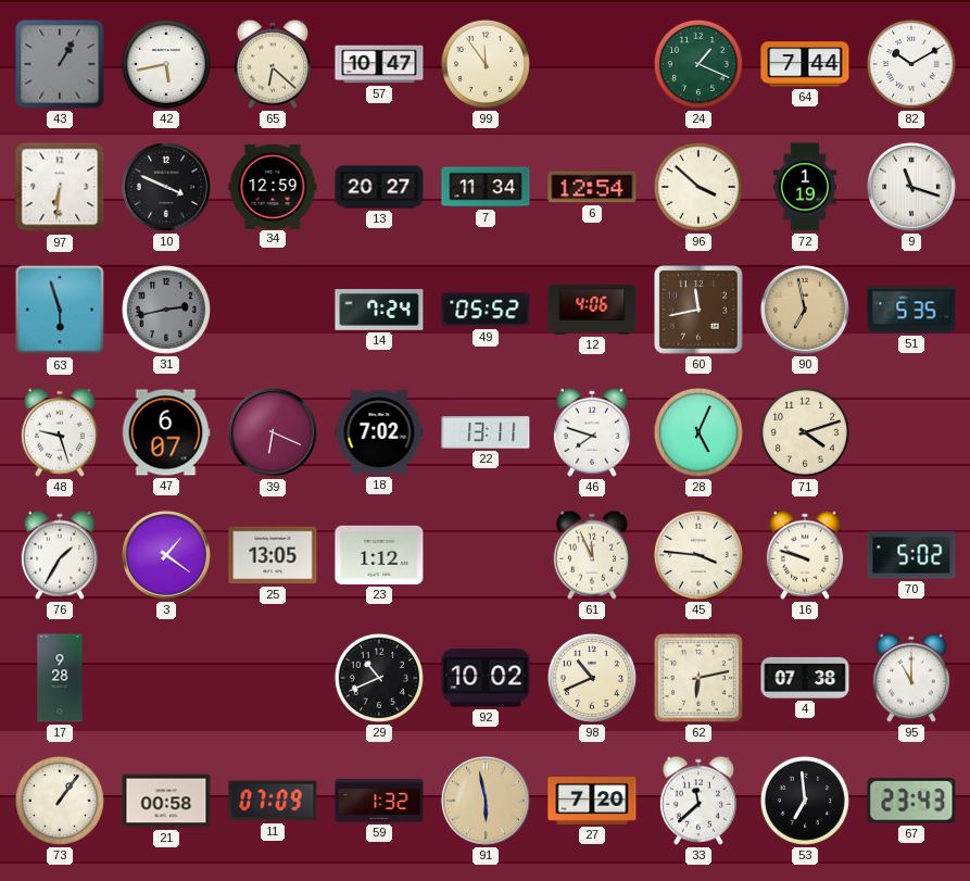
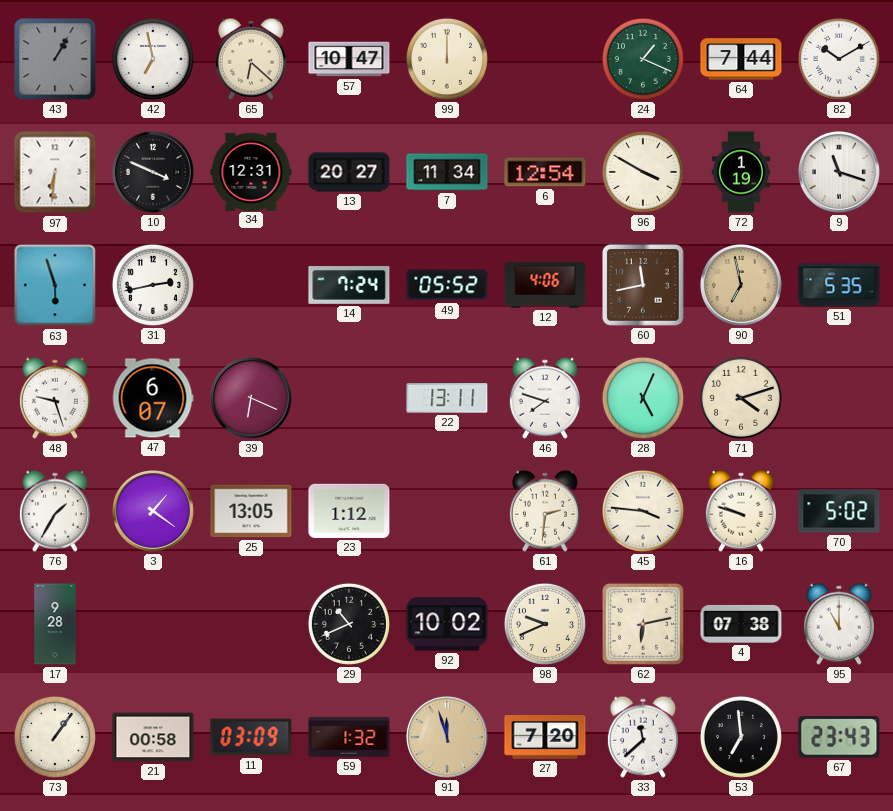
42: 5:43 -> 6:58 (153, 59)
99: 11:54 -> 12:00 (447, 59)
34: 12:59 -> 12:31 (251, 171)
96: 3:52 -> 3:50 (643, 172)
31 dial: grey -> white (153, 285)
18: 7:02 -> none (379, 432)
61: 11:56 -> 2:31 (545, 511)
98: 10:41 -> 9:41 (545, 624)
11: 07:09 -> 03:09 (251, 737)
91: 5:58 -> 11:57 (447, 737)
